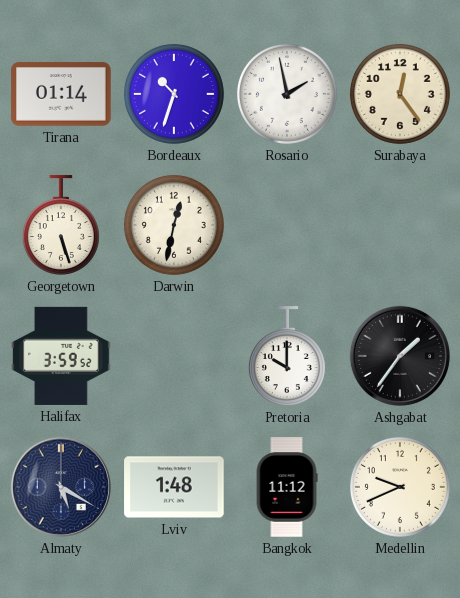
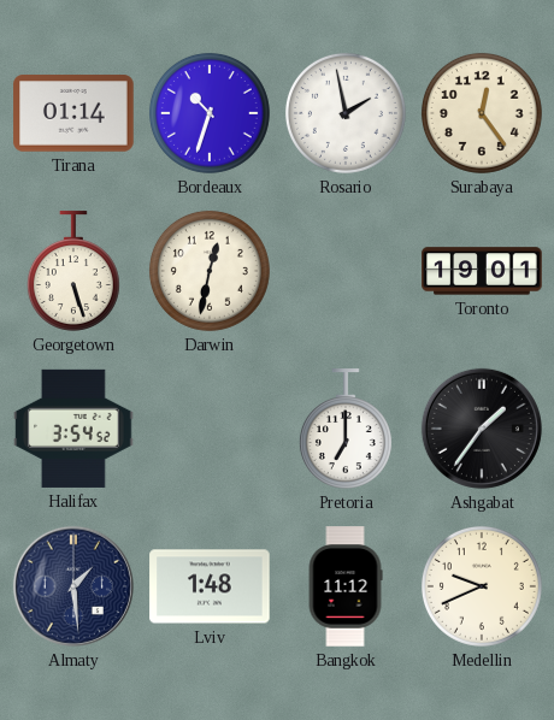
Toronto: none -> 19:01 (482, 271)
Halifax: 3:59 -> 3:54 (73, 429)
Pretoria: 10:00 -> 7:00 (346, 429)
Almaty: 5:20 -> 1:29 (73, 586)
